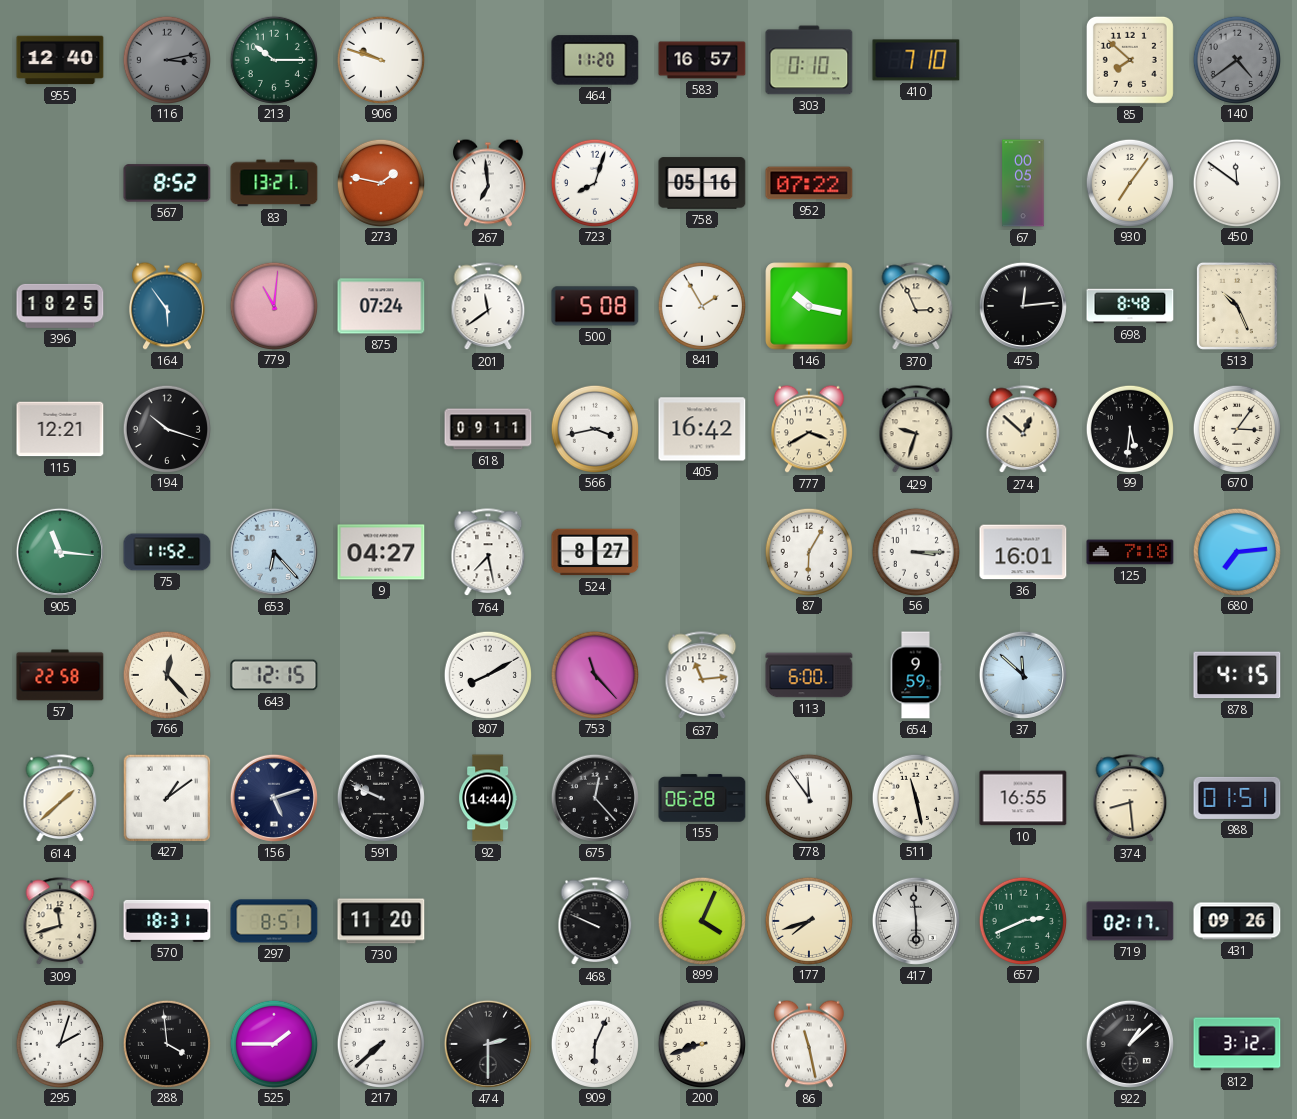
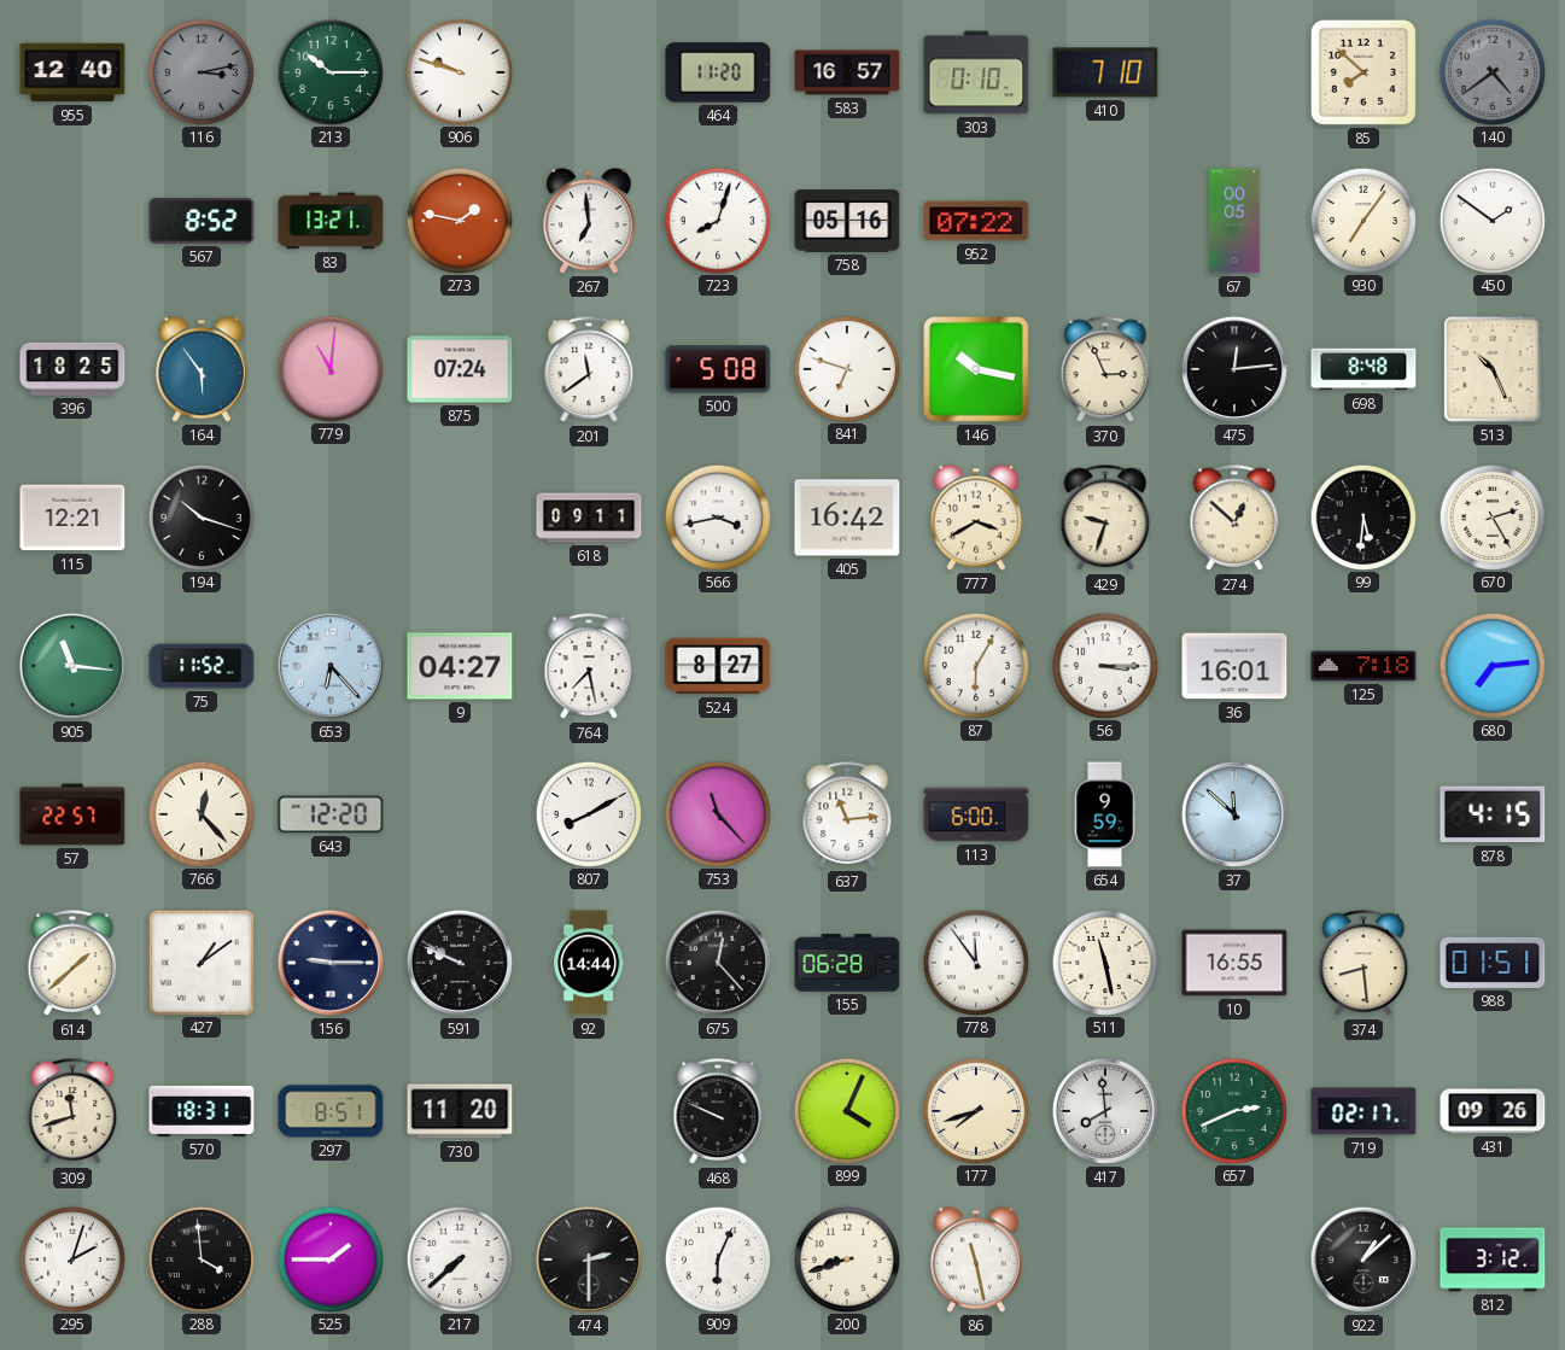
450: 11:51 -> 1:51 (1491, 220)
841: 1:55 -> 6:48 (846, 368)
670: 3:06 -> 2:25 (1491, 516)
57: 22:58 -> 22:57 (72, 814)
643: 12:15 -> 12:20 (331, 814)
156: 5:12 -> 9:15 (331, 963)
417: 5:59 -> 7:59 (1105, 1111)
